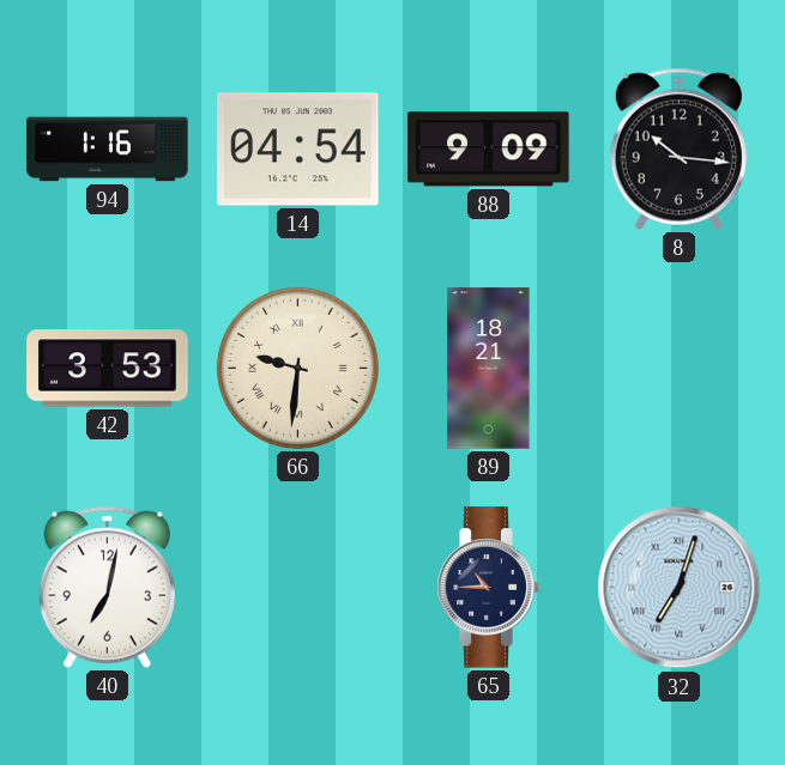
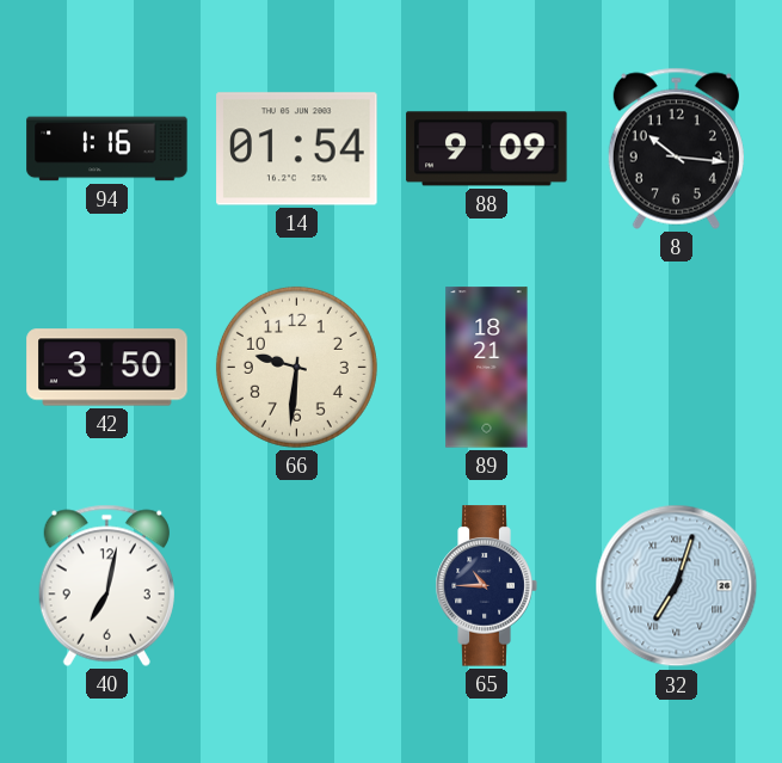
14: 04:54 -> 01:54 (297, 149)
42: 3:53 -> 3:50 (107, 368)
66 numerals: Roman -> Arabic (296, 367)
